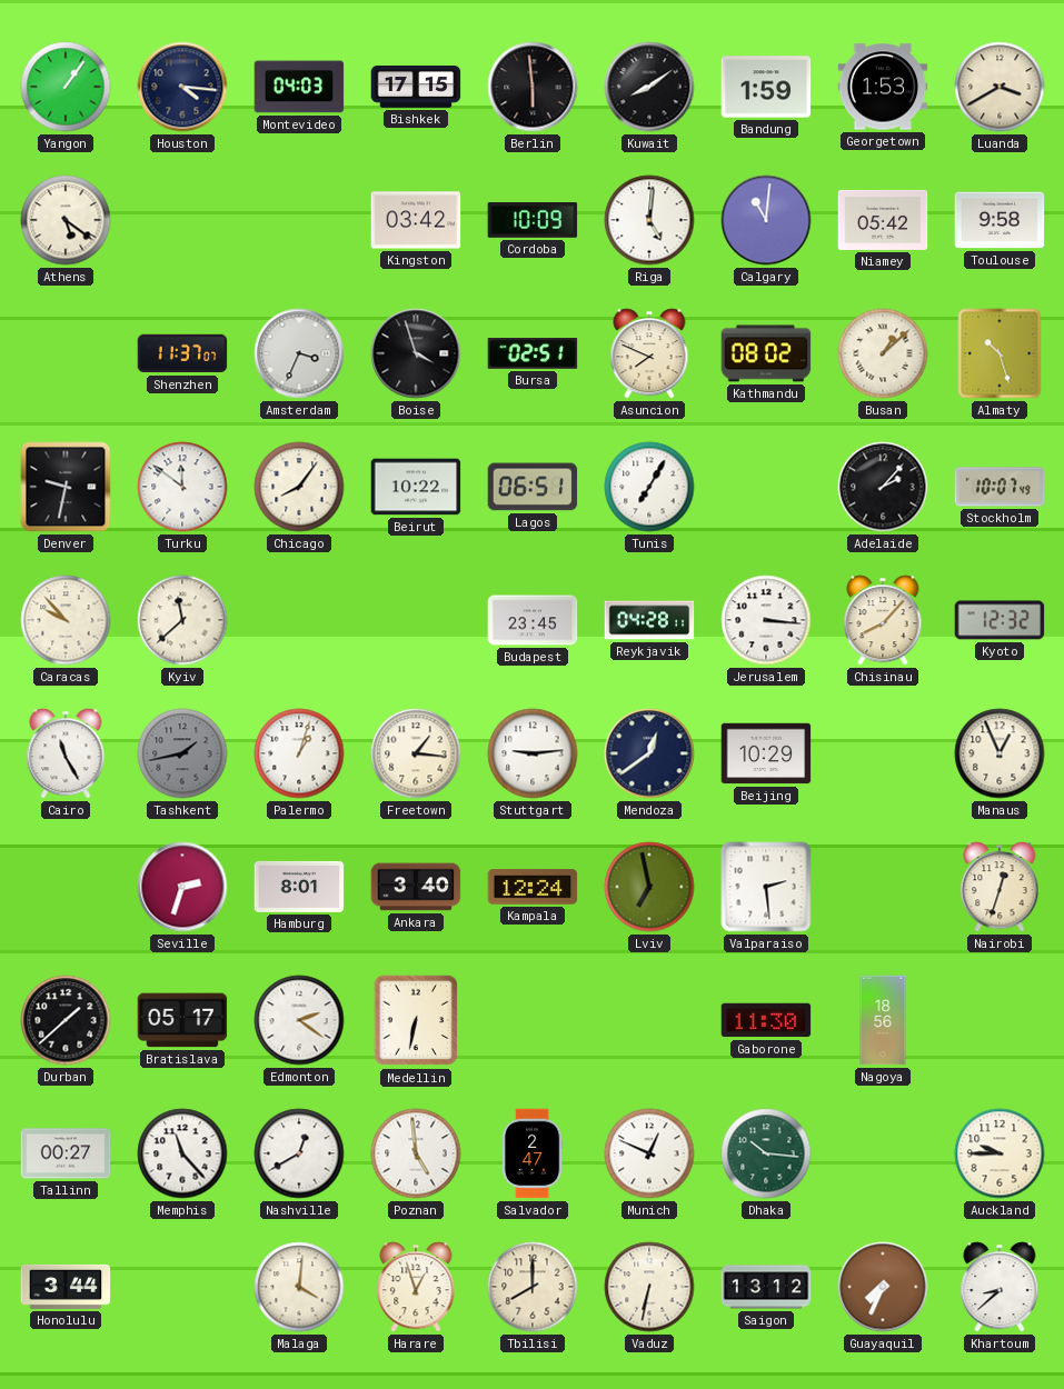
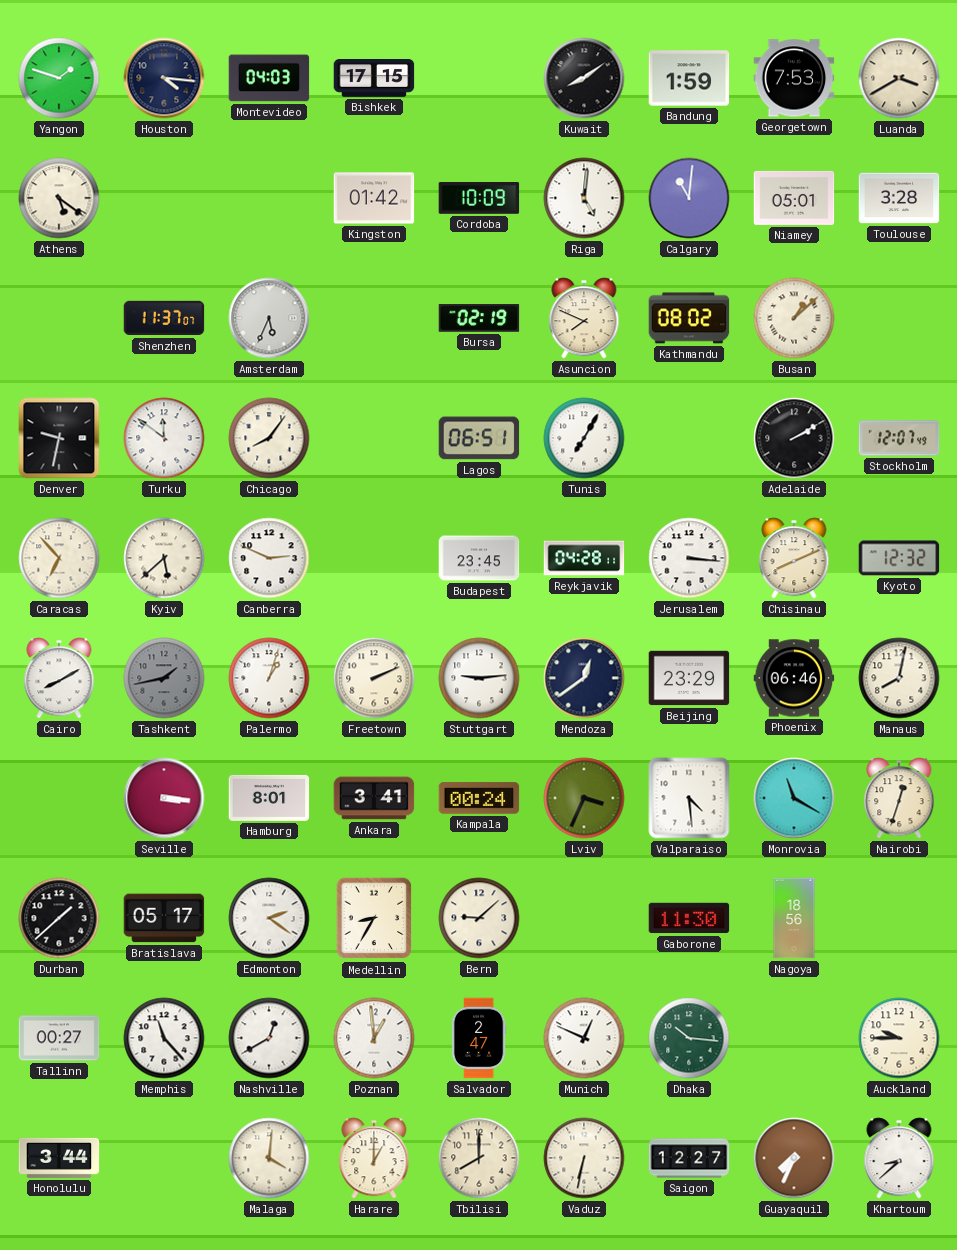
Yangon: 1:06 -> 1:48 (59, 78)
Berlin: 5:59 -> none (533, 87)
Georgetown: 1:53 -> 7:53 (794, 78)
Kingston: 03:42 -> 01:42 (374, 198)
Niamey: 05:42 -> 05:01 (794, 198)
Toulouse: 9:58 -> 3:28 (899, 198)
Amsterdam: 3:34 -> 5:34 (269, 318)
Boise: 3:57 -> none (416, 353)
Bursa: 02:51 -> 02:19 (479, 318)
Almaty: 10:27 -> none (1000, 353)
Beirut: 10:22 -> none (416, 487)
Adelaide: 2:07 -> 2:10 (794, 438)
Stockholm: 10:07 -> 12:07 (899, 438)
Caracas: 9:53 -> 6:53 (59, 558)
Kyiv: 11:38 -> 5:38 (164, 558)
Canberra: none -> 2:49 (269, 558)
Chisinau: 8:07 -> 8:11 (794, 558)
Cairo: 11:25 -> 8:10 (59, 678)
Freetown: 1:16 -> 2:11 (374, 678)
Beijing: 10:29 -> 23:29 (689, 678)
Phoenix: none -> 06:46 (794, 678)
Manaus: 12:56 -> 8:02 (899, 678)
Seville: 2:33 -> 3:16 (164, 798)
Ankara: 3:40 -> 3:41 (374, 798)
Kampala: 12:24 -> 00:24 (479, 798)
Lviv: 6:58 -> 3:34 (584, 798)
Valparaiso: 2:29 -> 4:29 (689, 798)
Monrovia: none -> 11:20 (794, 798)
Medellin: 6:32 -> 8:35 (374, 918)
Bern: none -> 9:08 (479, 918)
Poznan: 4:59 -> 12:59 (374, 1038)
Harare: 12:57 -> 1:00 (374, 1158)
Saigon: 13:12 -> 12:27 (689, 1158)
